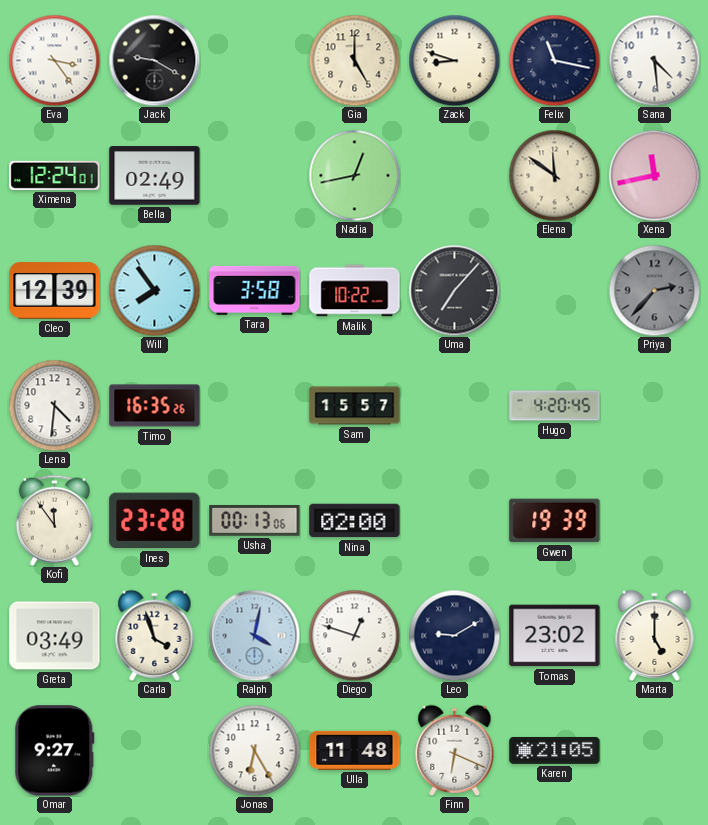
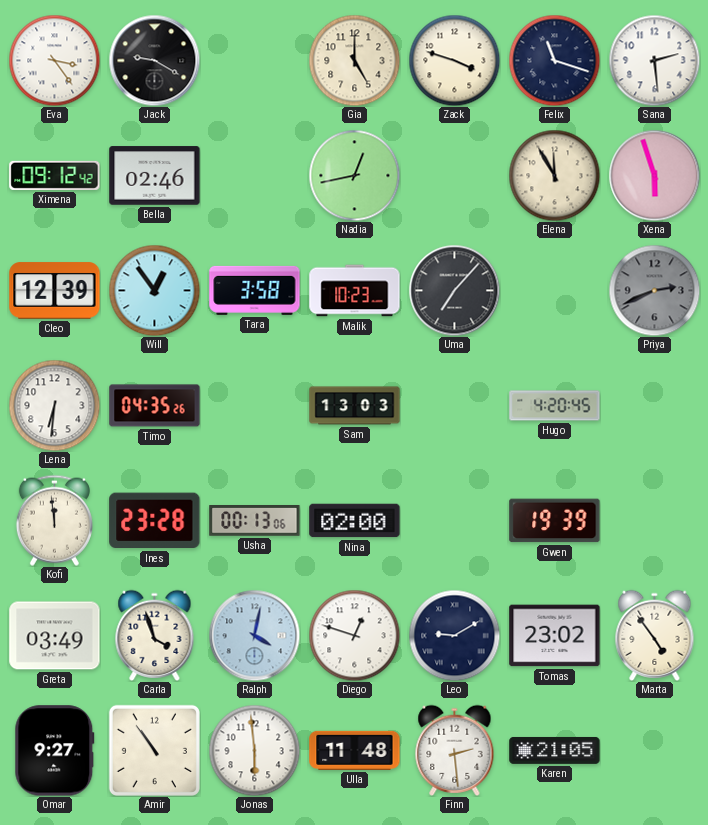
Zack: 8:48 -> 3:48 (454, 60)
Felix: 11:17 -> 11:18 (554, 60)
Sana: 4:29 -> 2:29 (654, 60)
Ximena: 12:24 -> 09:12 (55, 175)
Bella: 02:49 -> 02:46 (155, 176)
Elena: 11:51 -> 11:55 (554, 175)
Xena: 11:43 -> 5:57 (654, 175)
Will: 7:54 -> 12:54 (154, 290)
Malik: 10:22 -> 10:23 (355, 291)
Priya: 2:37 -> 2:41 (654, 290)
Lena: 4:31 -> 6:31 (54, 405)
Timo: 16:35 -> 04:35 (155, 406)
Sam: 15:57 -> 13:03 (355, 406)
Kofi: 11:54 -> 11:59 (54, 520)
Marta: 5:00 -> 4:54 (655, 635)
Amir: none -> 10:54 (154, 750)
Jonas: 6:25 -> 5:59 (254, 750)
Finn: 6:19 -> 2:29 (455, 750)
